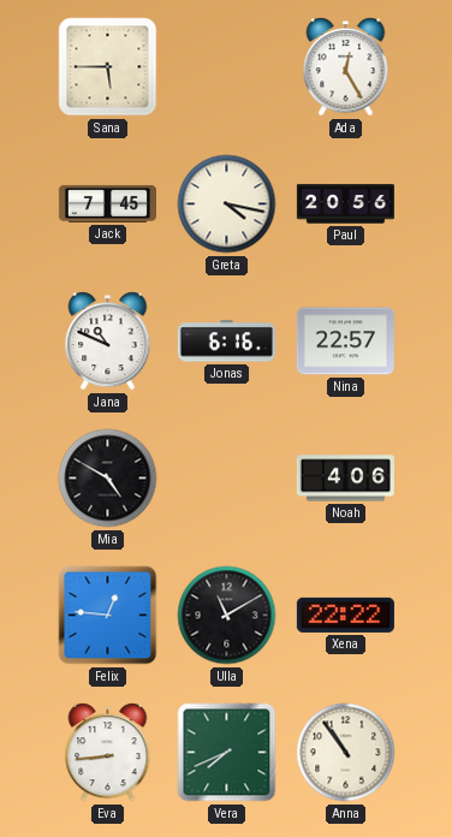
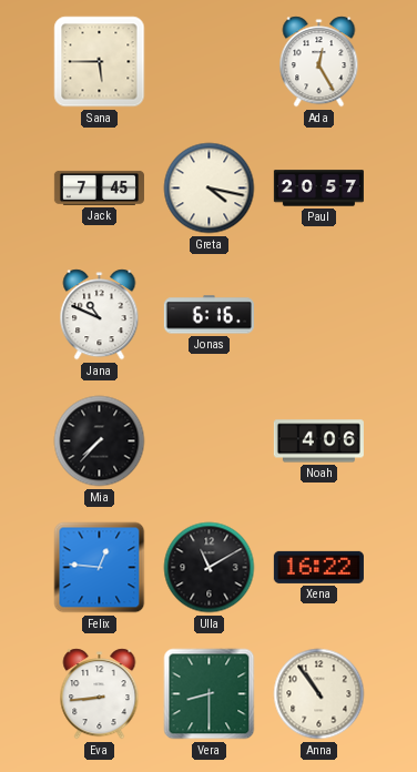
Paul: 20:56 -> 20:57 (318, 189)
Nina: 22:57 -> none (345, 342)
Mia: 4:50 -> 7:37 (100, 441)
Xena: 22:22 -> 16:22 (318, 567)
Vera: 7:41 -> 8:30 (210, 694)
